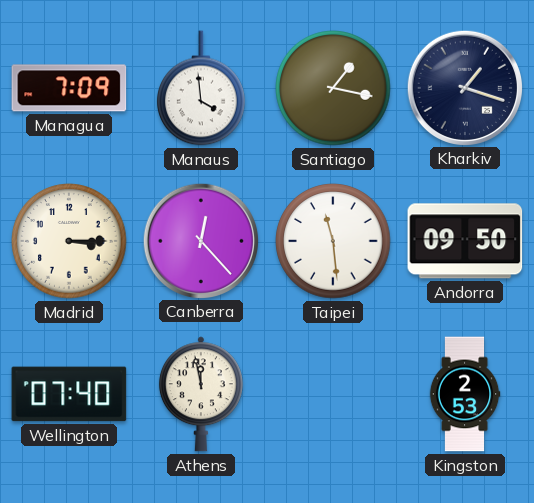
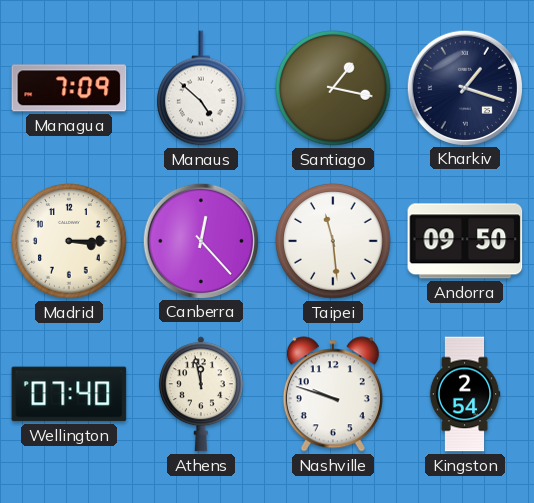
Manaus: 3:59 -> 4:52 (202, 88)
Nashville: none -> 9:48 (333, 394)
Kingston: 2:53 -> 2:54 (465, 394)
